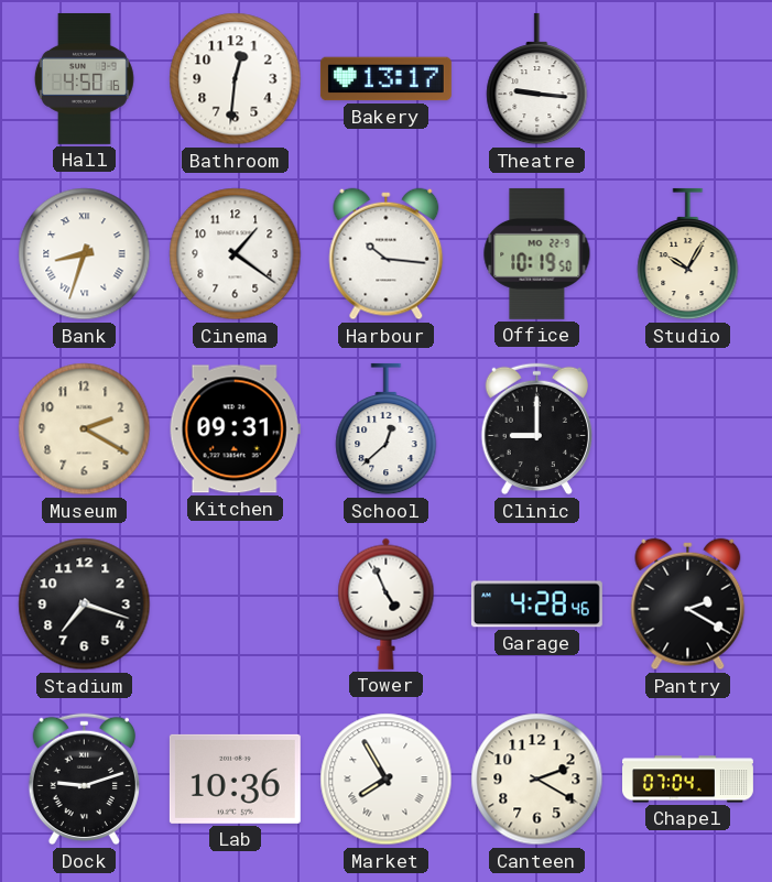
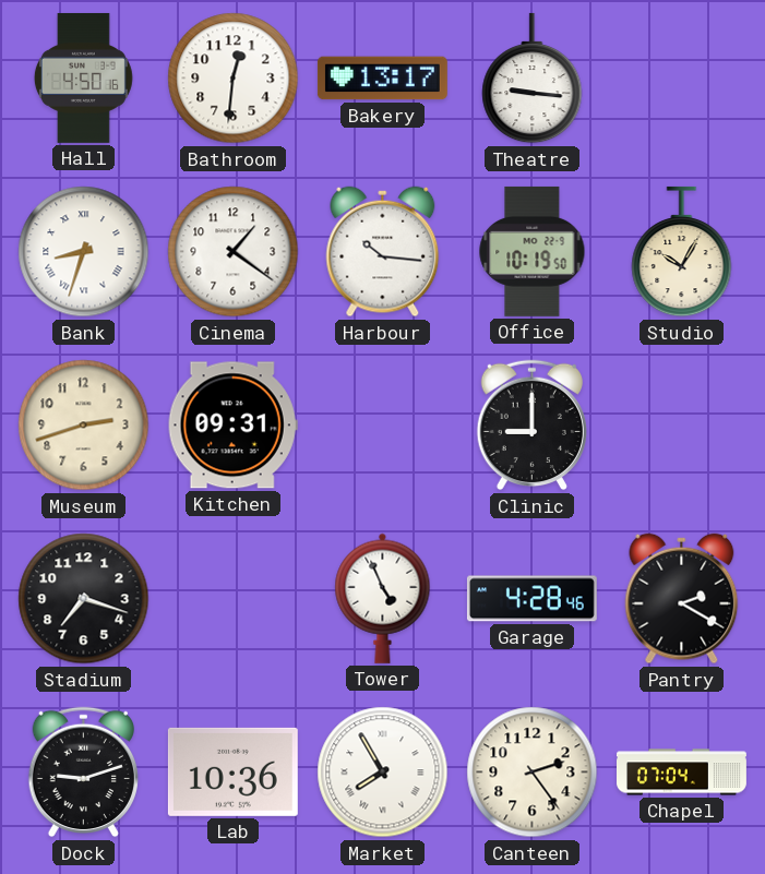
Museum: 2:20 -> 2:42 (84, 426)
School: 12:38 -> none (387, 429)
Canteen: 2:20 -> 2:24 (533, 773)
